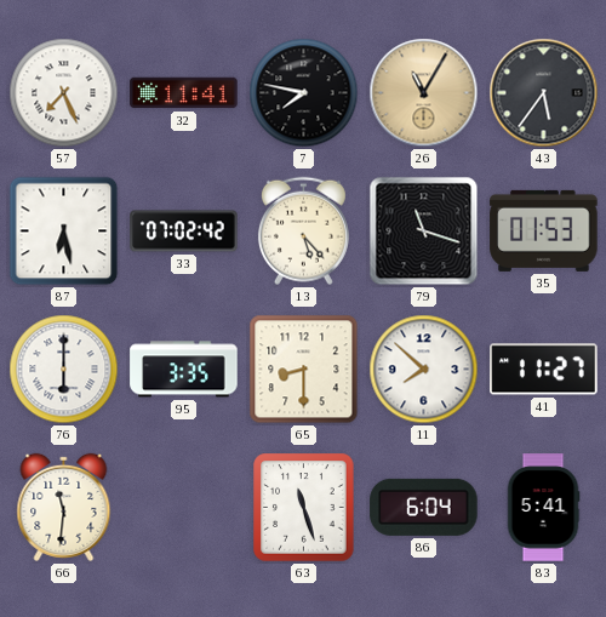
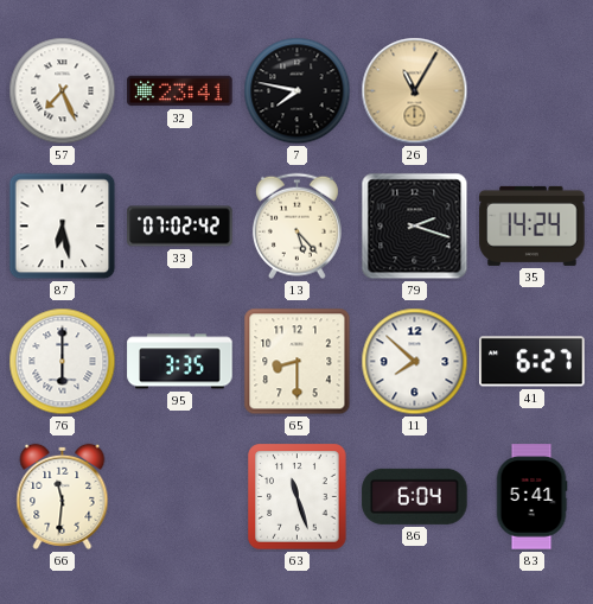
32: 11:41 -> 23:41 (180, 91)
43: 5:36 -> none (544, 93)
79: 11:18 -> 2:18 (415, 227)
35: 01:53 -> 14:24 (533, 225)
41: 11:27 -> 6:27 (533, 362)
